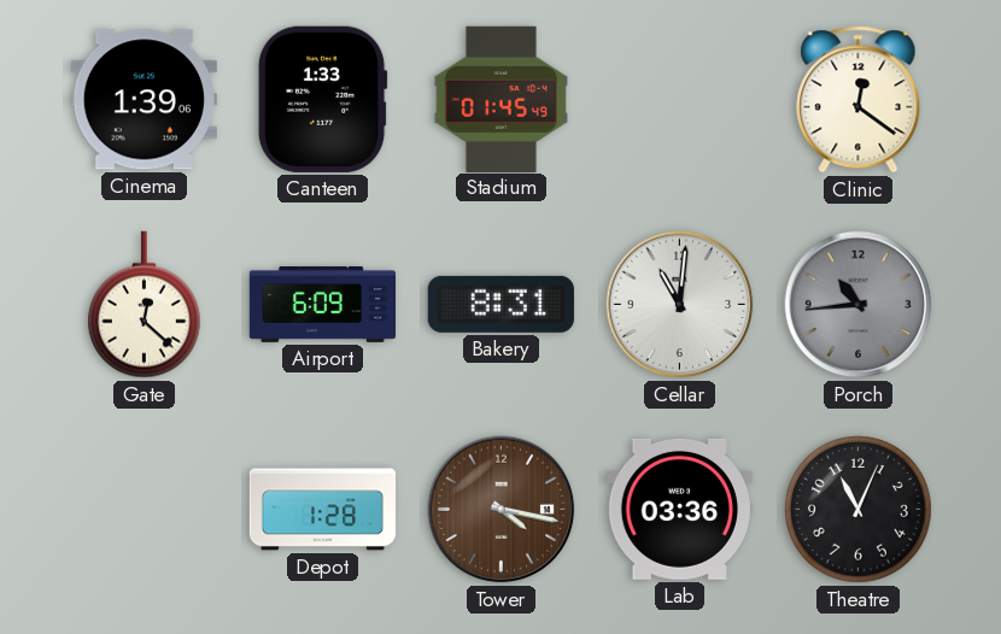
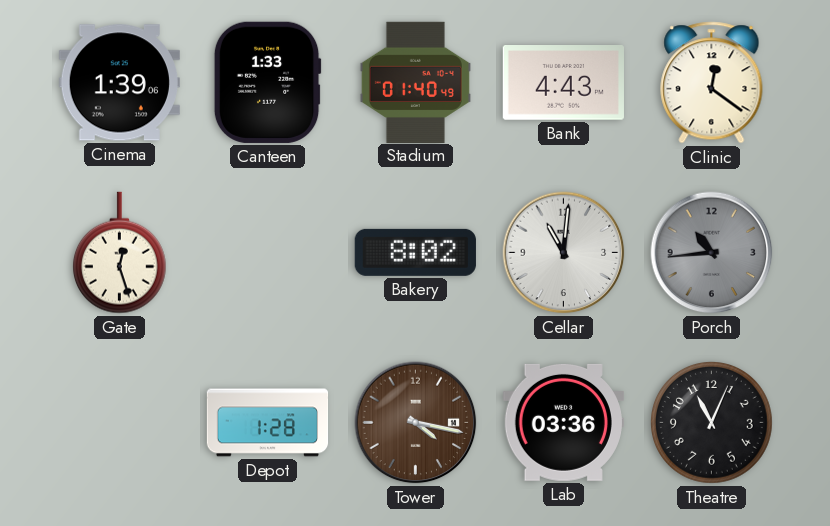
Stadium: 01:45 -> 01:40 (415, 82)
Bank: none -> 4:43 (563, 83)
Gate: 12:22 -> 12:27 (119, 253)
Airport: 6:09 -> none (323, 304)
Bakery: 8:31 -> 8:02 (415, 252)
